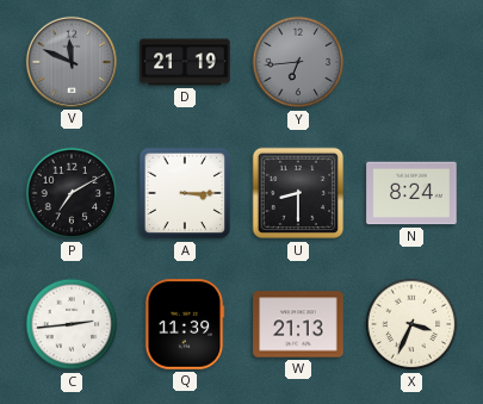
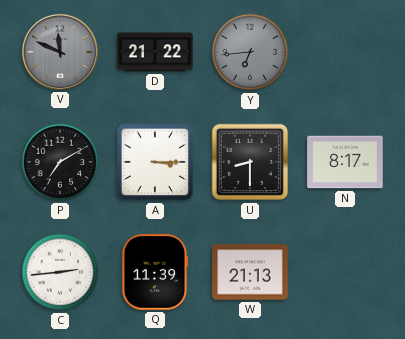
D: 21:19 -> 21:22 (155, 52)
N: 8:24 -> 8:17 (345, 162)
X: 3:34 -> none (411, 324)
